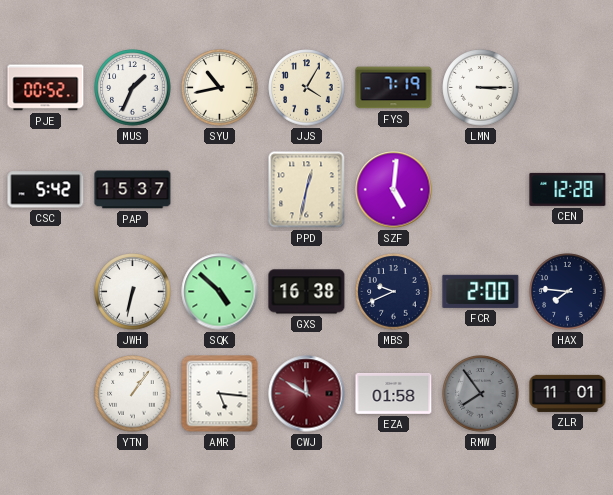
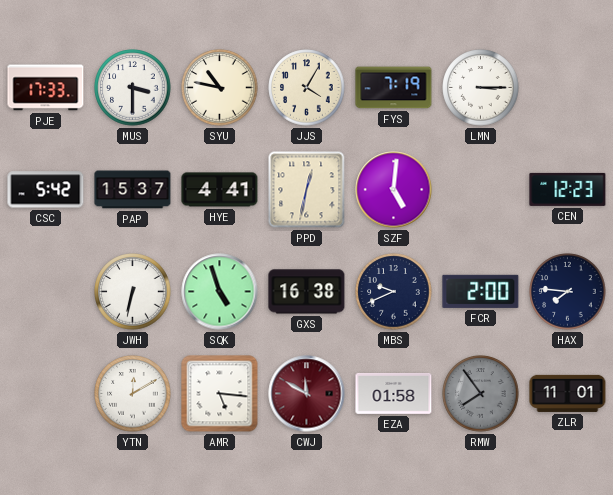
PJE: 00:52 -> 17:33 (46, 88)
MUS: 1:34 -> 3:30 (133, 88)
SYU: 10:43 -> 10:47 (220, 88)
HYE: none -> 4:41 (220, 190)
CEN: 12:28 -> 12:23 (568, 189)
SQK: 4:52 -> 4:57 (220, 292)
YTN: 1:06 -> 12:10 (133, 394)
